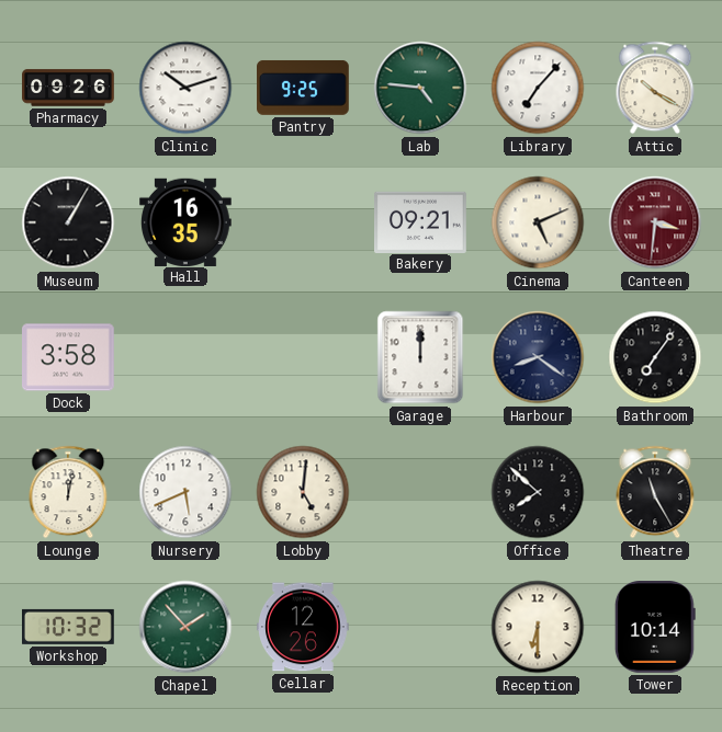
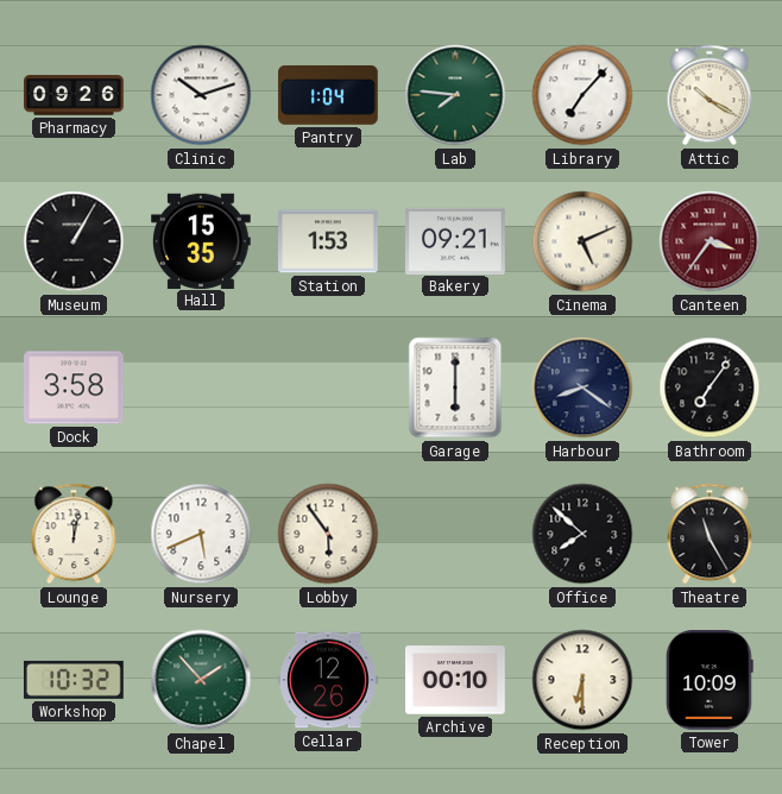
Pantry: 9:25 -> 1:04 (329, 95)
Lab: 4:46 -> 7:46 (455, 95)
Hall: 16:35 -> 15:35 (202, 240)
Station: none -> 1:53 (329, 241)
Canteen: 3:31 -> 3:36 (710, 241)
Garage: 12:00 -> 6:00 (455, 387)
Lobby: 5:01 -> 5:54 (328, 534)
Archive: none -> 00:10 (456, 680)
Tower: 10:14 -> 10:09 (710, 681)
